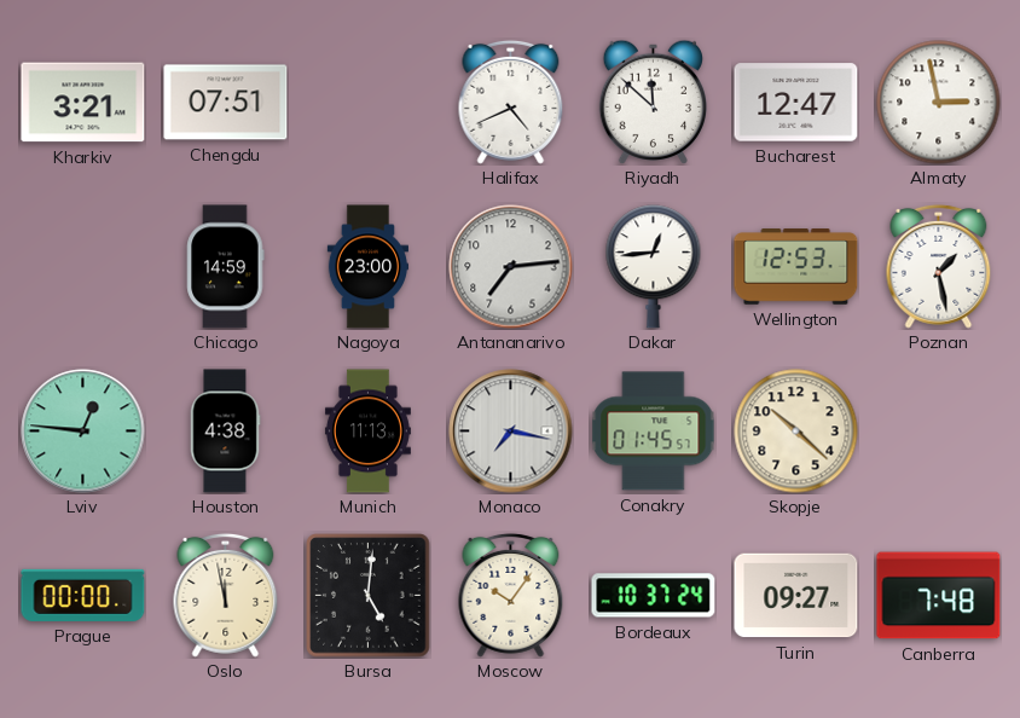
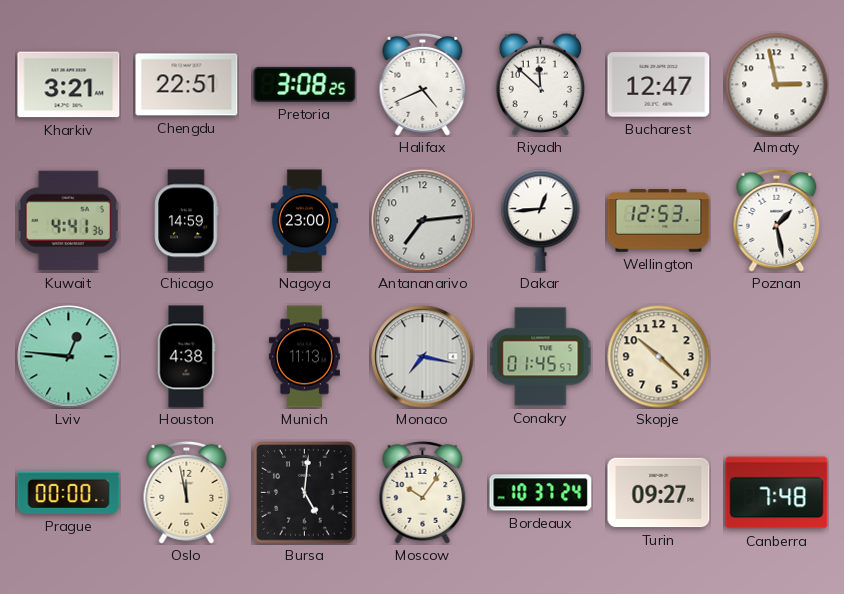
Chengdu: 07:51 -> 22:51 (187, 85)
Pretoria: none -> 3:08 (305, 84)
Kuwait: none -> 4:41 (68, 221)
